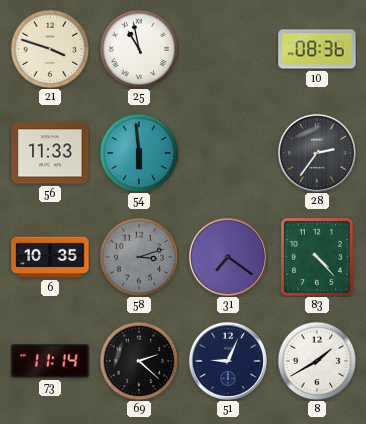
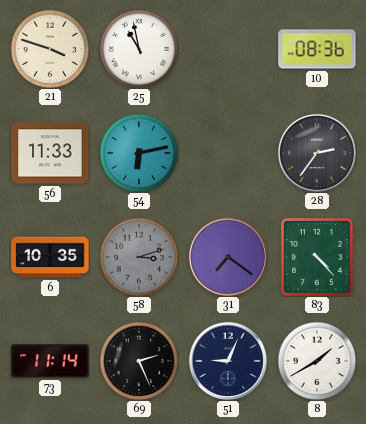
54: 5:59 -> 6:13 (139, 153)
69: 2:22 -> 2:26 (139, 361)
